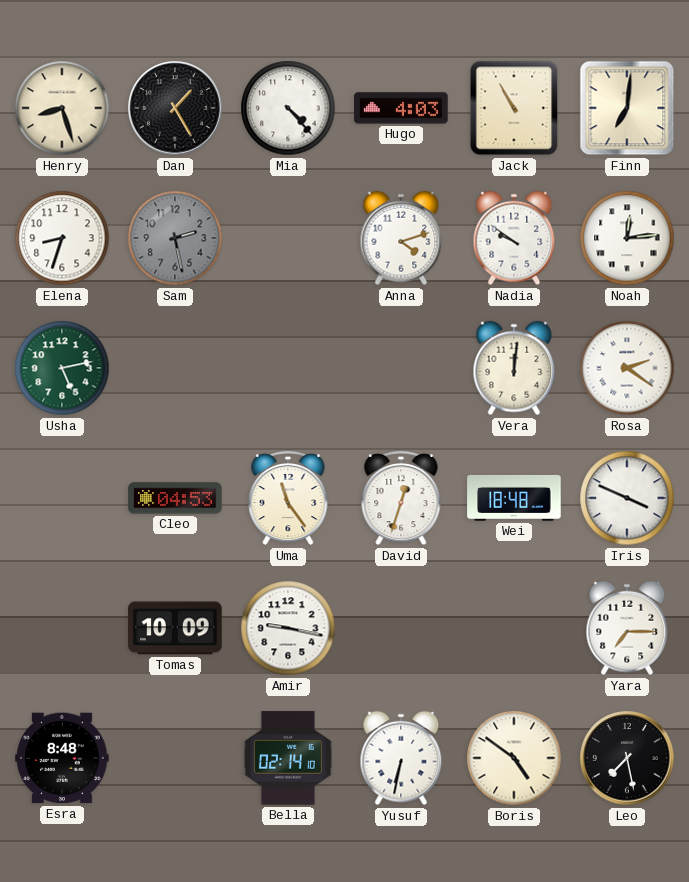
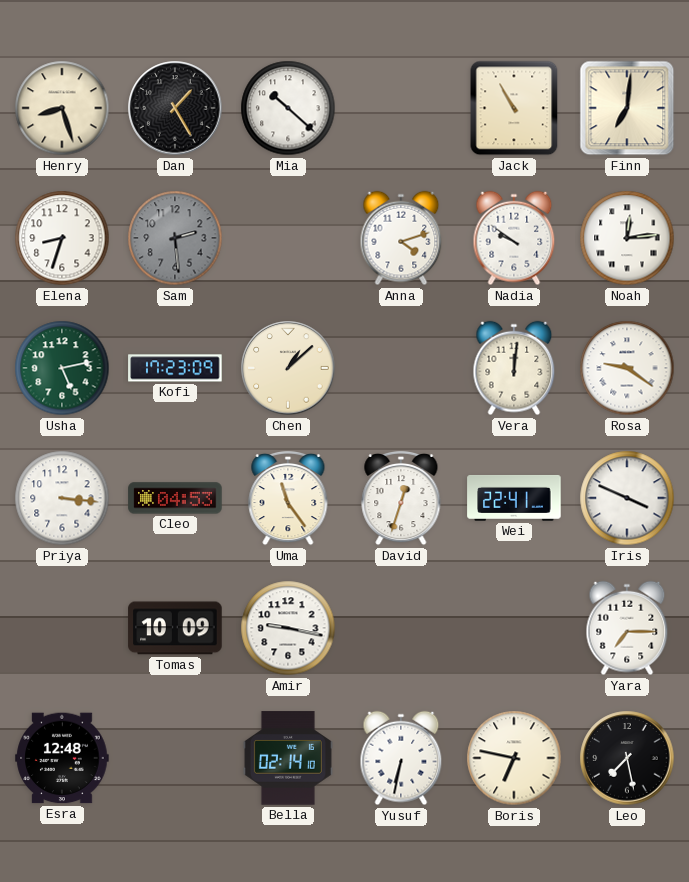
Mia: 4:23 -> 10:22 (288, 108)
Hugo: 4:03 -> none (401, 108)
Sam: 2:28 -> 2:29 (175, 238)
Kofi: none -> 17:23 (175, 368)
Chen: none -> 1:08 (288, 368)
Rosa: 2:21 -> 9:21 (627, 368)
Priya: none -> 3:16 (62, 498)
Wei: 18:48 -> 22:41 (514, 498)
Esra: 8:48 -> 12:48 (62, 758)
Boris: 4:51 -> 6:47 (514, 758)
